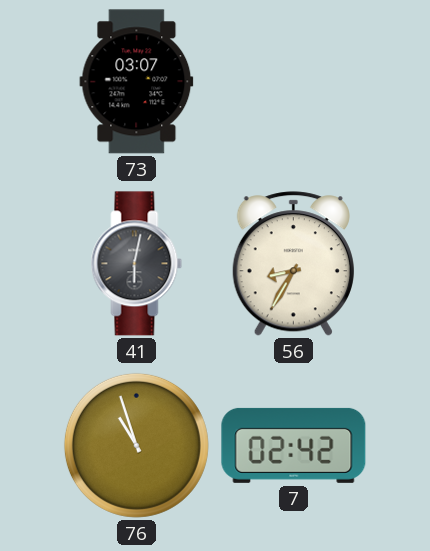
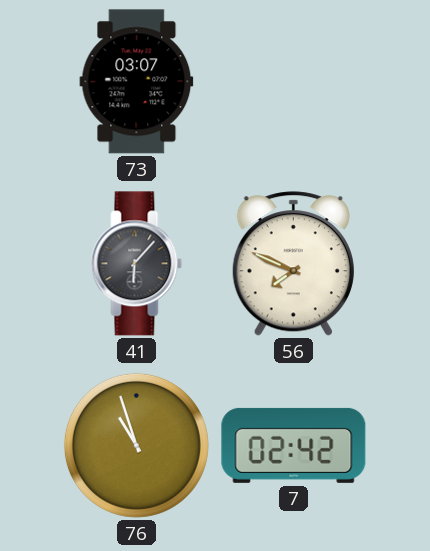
41: 6:02 -> 6:07 (137, 264)
56: 8:35 -> 7:49 (293, 264)
